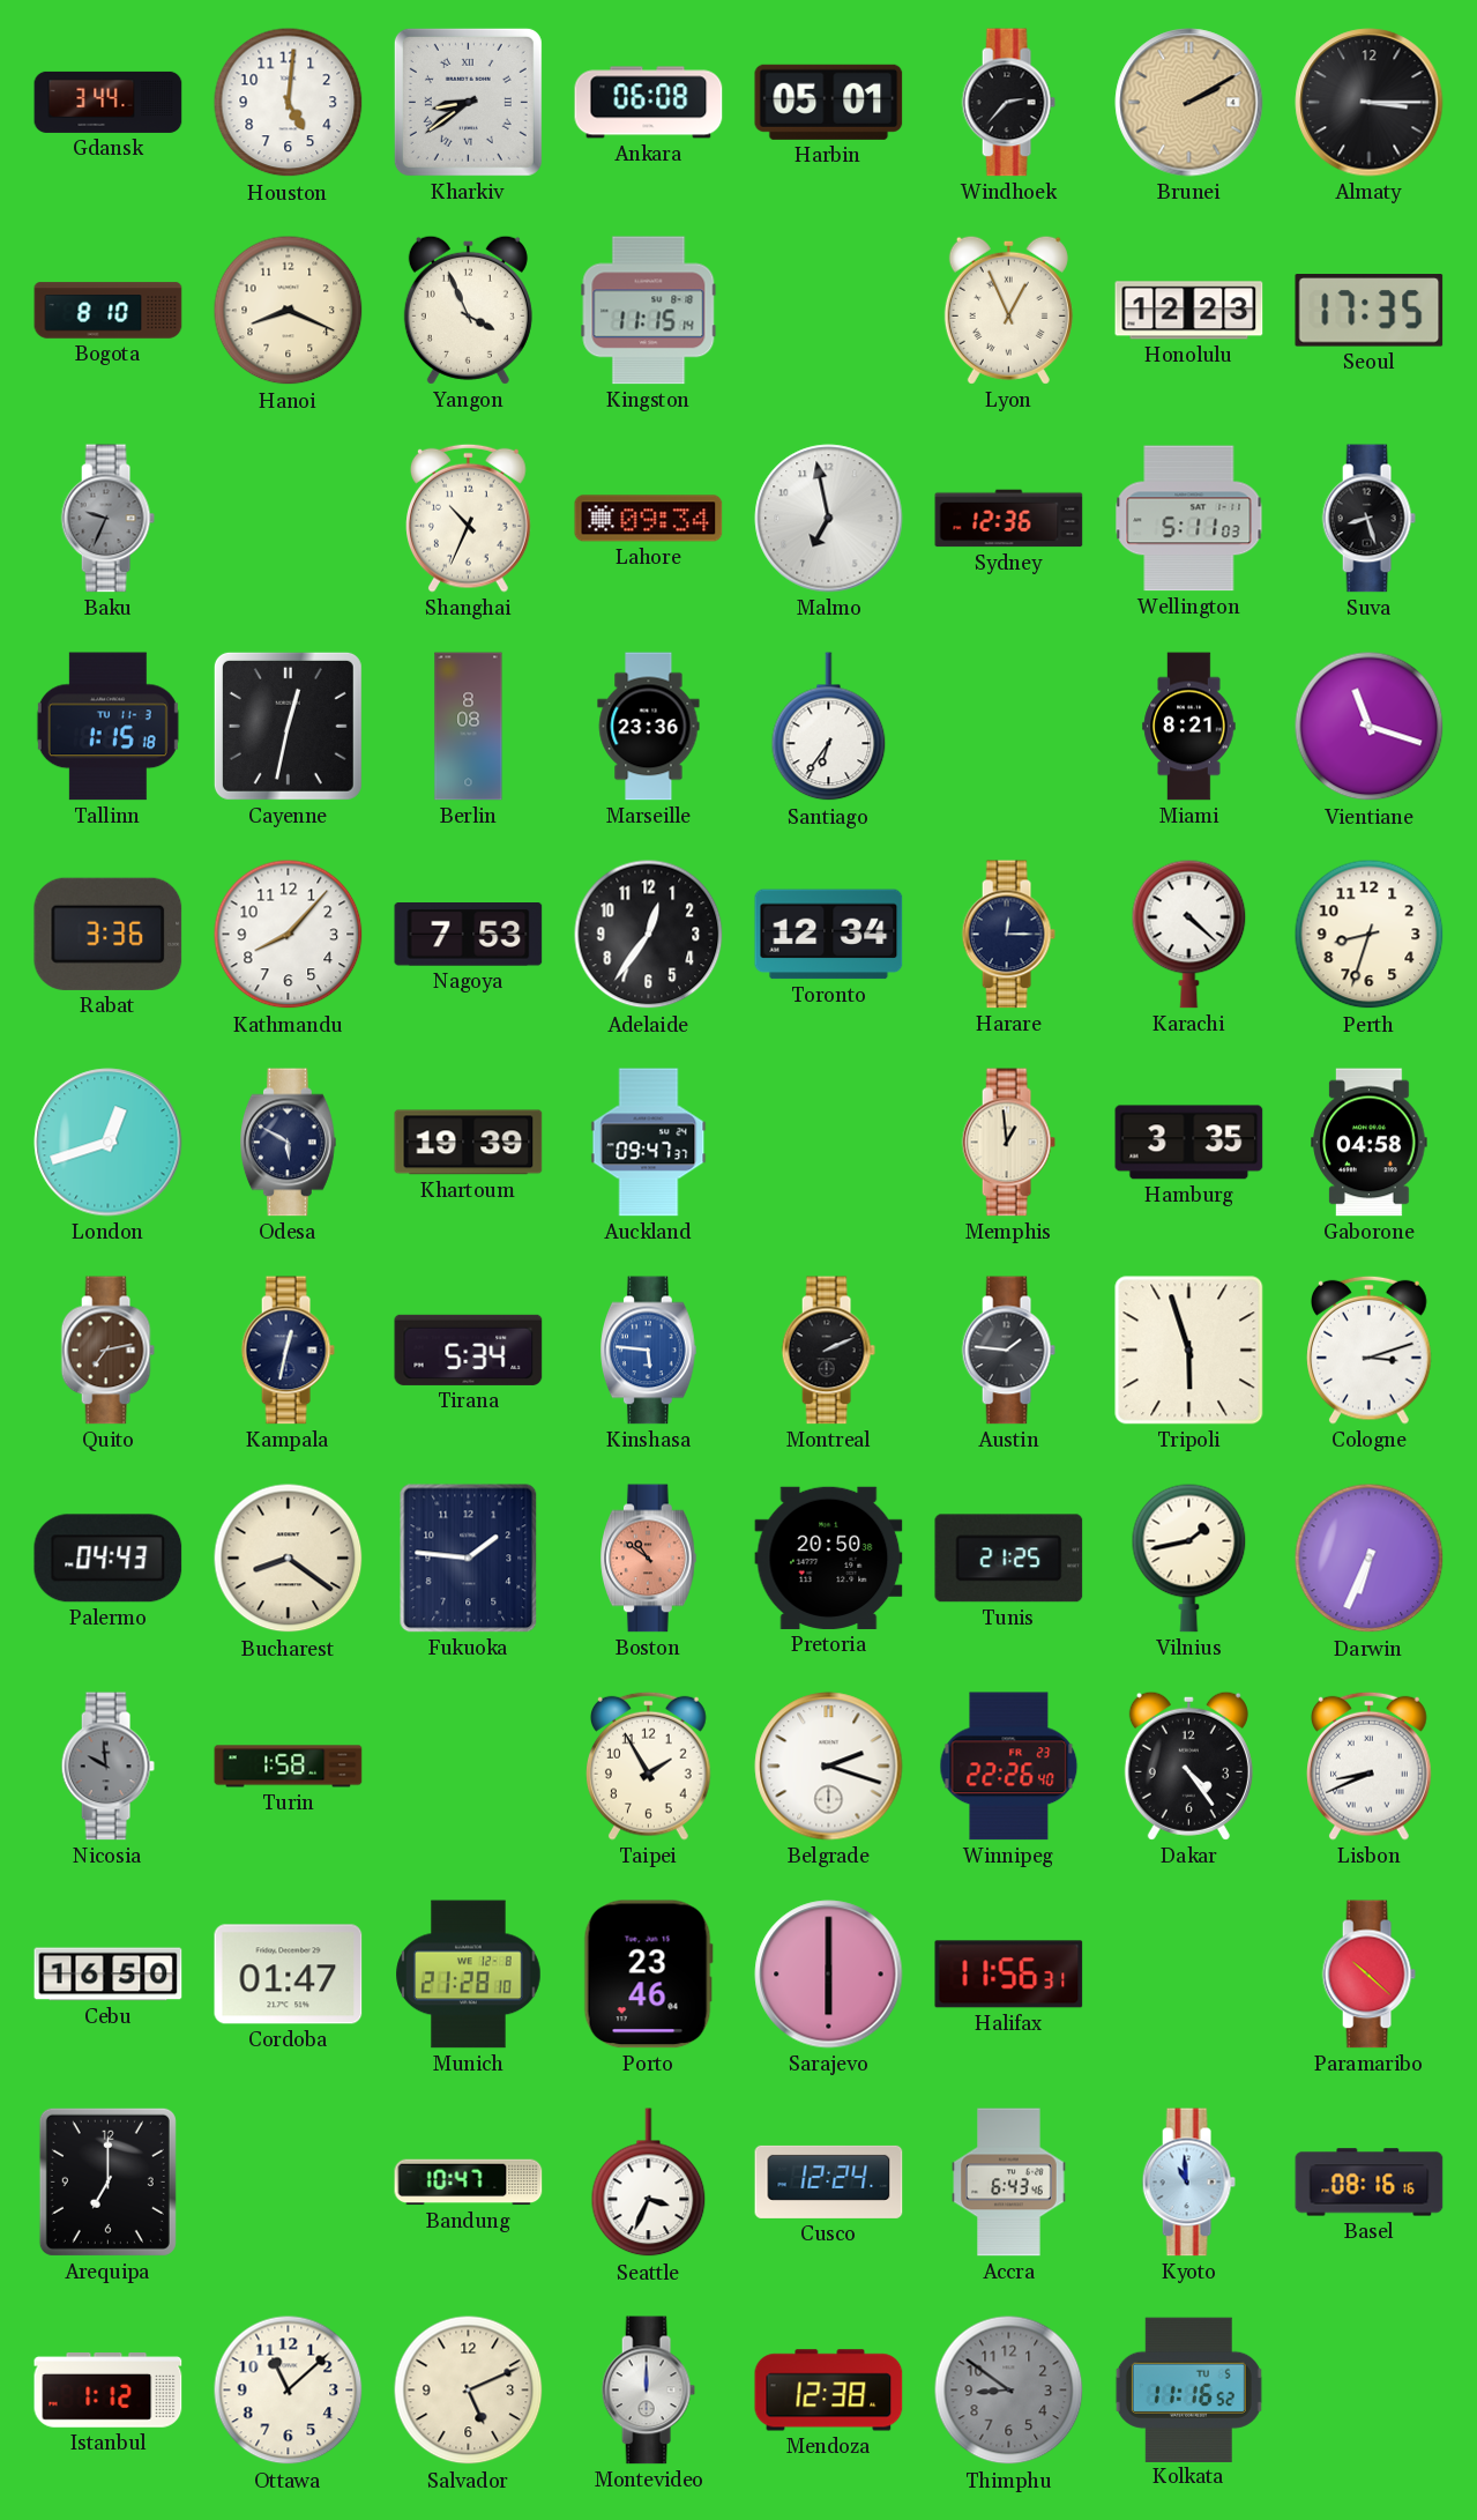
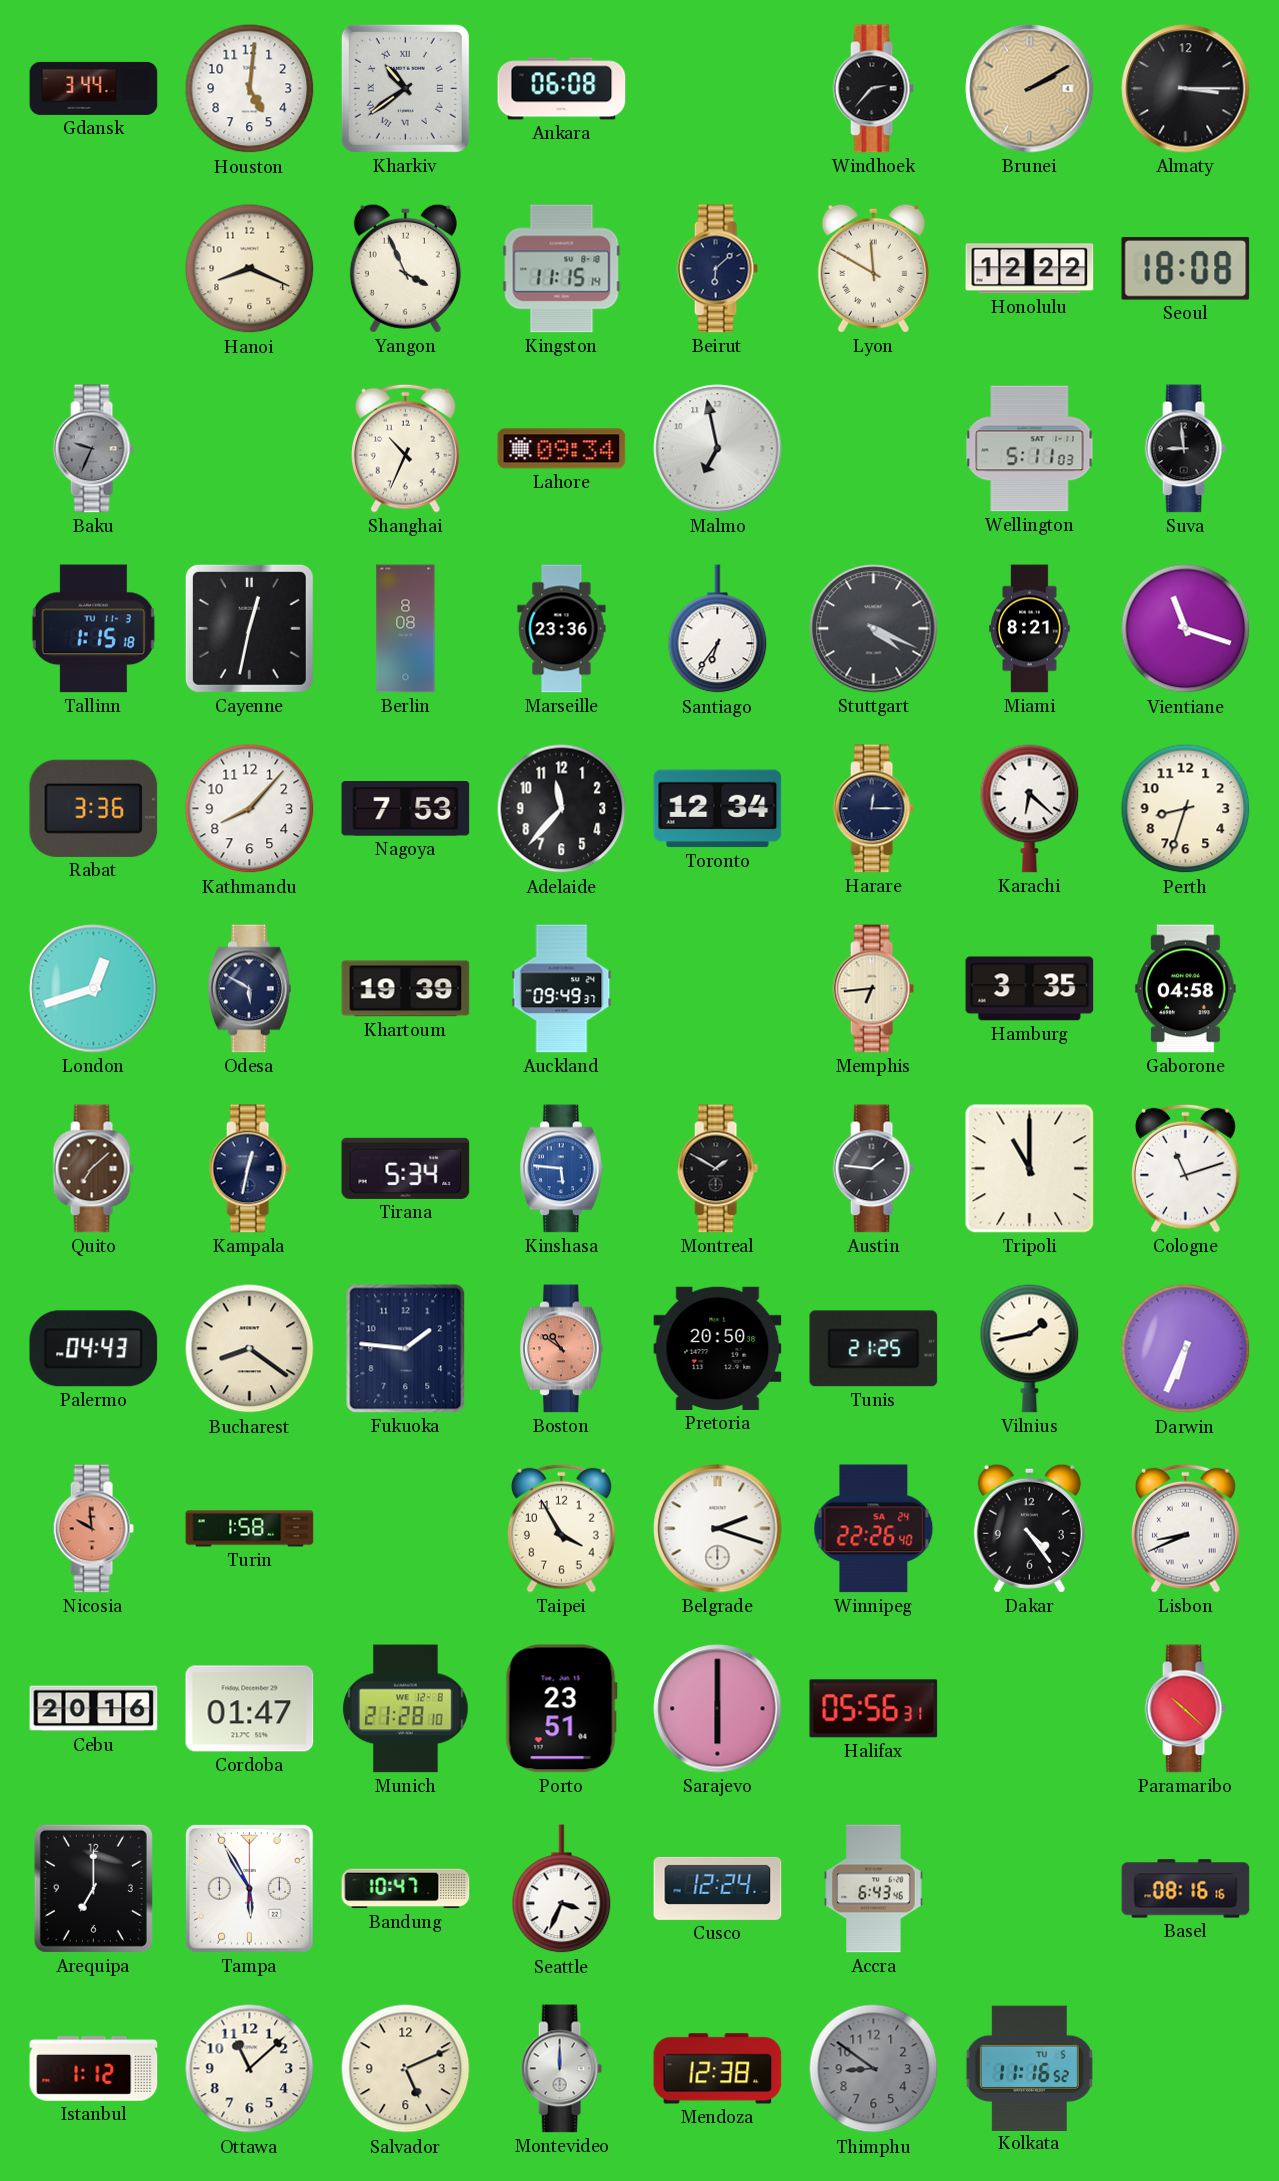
Kharkiv: 8:39 -> 10:39 (405, 88)
Harbin: 05:01 -> none (829, 102)
Bogota: 8:10 -> none (109, 311)
Beirut: none -> 6:08 (717, 269)
Lyon: 12:56 -> 11:50 (873, 268)
Honolulu: 12:23 -> 12:22 (1030, 269)
Seoul: 17:35 -> 18:08 (1186, 269)
Sydney: 12:36 -> none (1009, 519)
Suva: 8:27 -> 8:59 (1185, 449)
Stuttgart: none -> 4:19 (874, 629)
Adelaide: 12:36 -> 11:37 (562, 809)
Karachi: 4:22 -> 6:22 (1030, 808)
Auckland: 09:47 -> 09:49 (562, 989)
Memphis: 12:59 -> 6:44 (873, 989)
Quito: 7:13 -> 7:08 (93, 1169)
Montreal: 2:11 -> 1:50 (717, 1169)
Tripoli: 5:57 -> 11:00 (1030, 1169)
Cologne: 3:12 -> 11:12 (1186, 1168)
Nicosia dial: grey -> salmon (93, 1529)
Taipei: 1:55 -> 3:55 (562, 1528)
Winnipeg date: FR 23 -> SA 24 (874, 1529)
Cebu: 16:50 -> 20:16 (94, 1709)
Porto: 23:46 -> 23:51 (561, 1709)
Halifax: 11:56 -> 05:56 (874, 1709)
Tampa: none -> 5:55 (249, 1888)
Kyoto: 10:59 -> none (1188, 2183)
